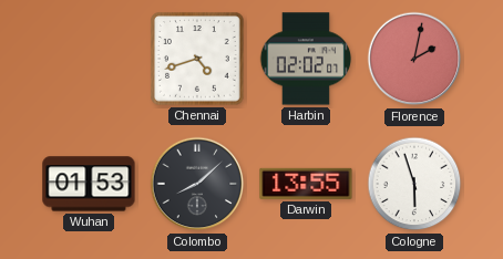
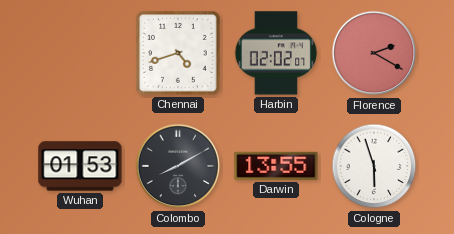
Florence: 2:02 -> 2:20 (374, 53)
Colombo: 8:08 -> 8:10 (178, 166)
